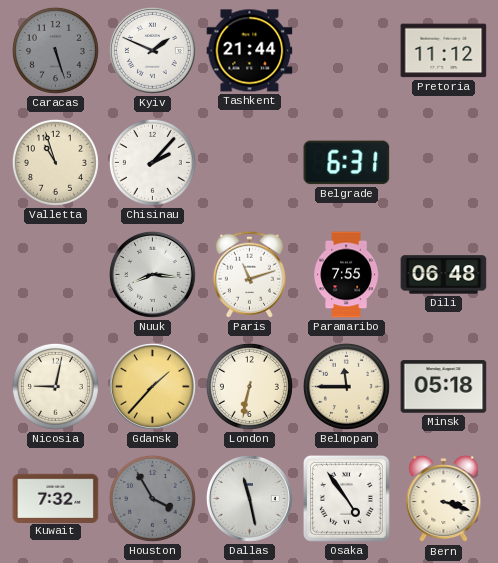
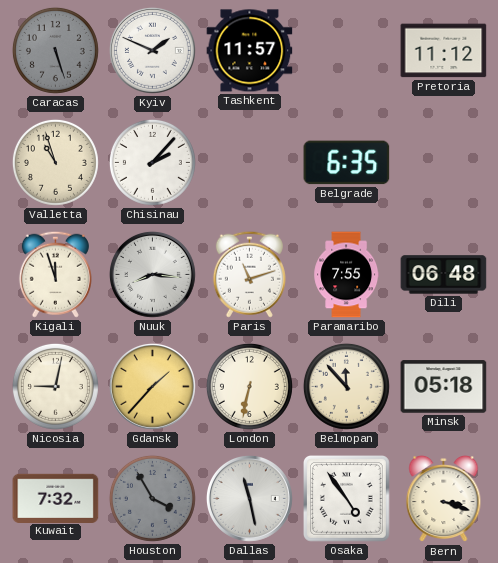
Tashkent: 21:44 -> 11:57 (250, 51)
Belgrade: 6:31 -> 6:35 (347, 163)
Kigali: none -> 11:57 (55, 274)
Belmopan: 11:45 -> 11:53 (346, 386)
